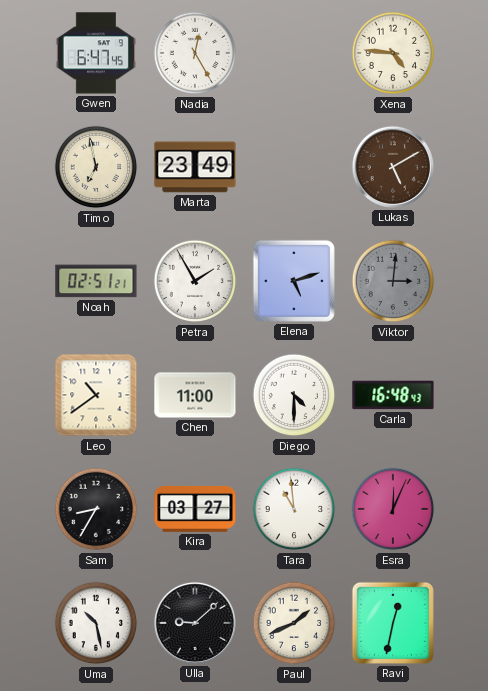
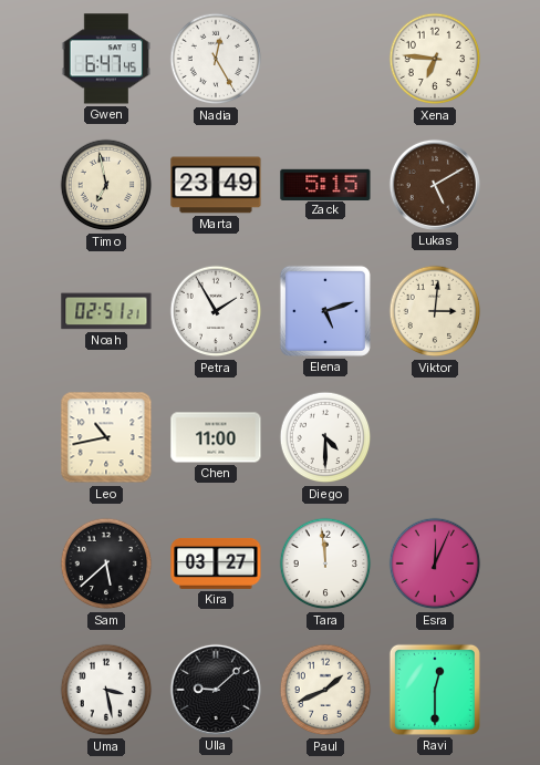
Xena: 4:46 -> 6:46 (435, 59)
Zack: none -> 5:15 (325, 184)
Viktor dial: grey -> cream (435, 311)
Leo: 10:39 -> 10:43 (106, 437)
Carla: 16:48 -> none (393, 395)
Sam: 8:35 -> 5:38 (106, 564)
Tara: 10:59 -> 11:59 (325, 564)
Uma: 10:28 -> 3:28 (106, 690)
Ravi: 12:32 -> 12:30 (435, 690)
